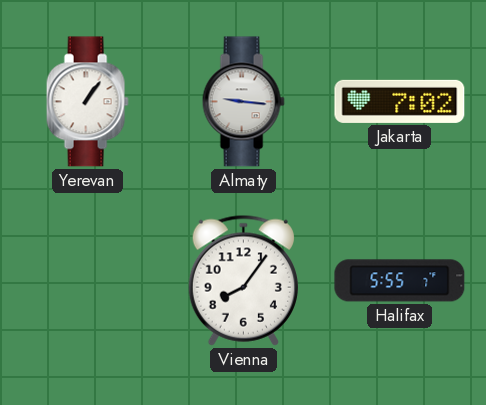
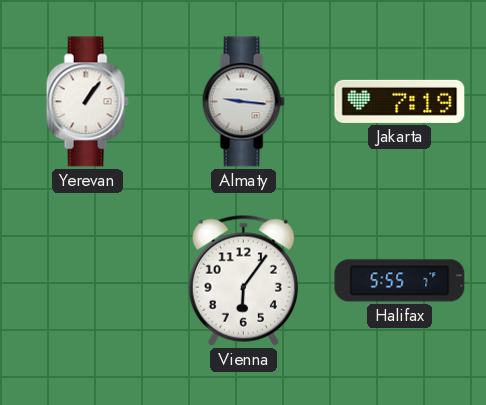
Jakarta: 7:02 -> 7:19 (400, 101)
Vienna: 8:06 -> 6:06 (243, 280)
